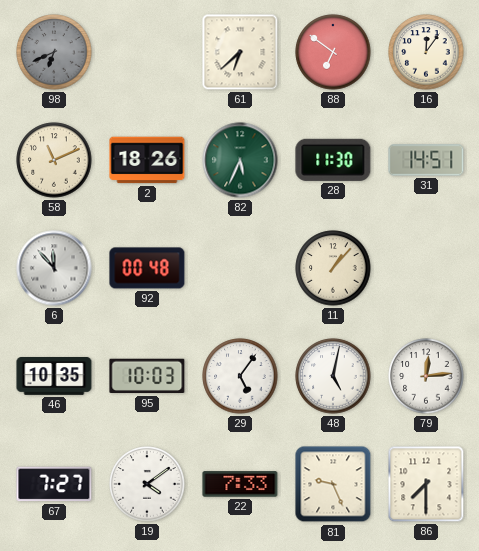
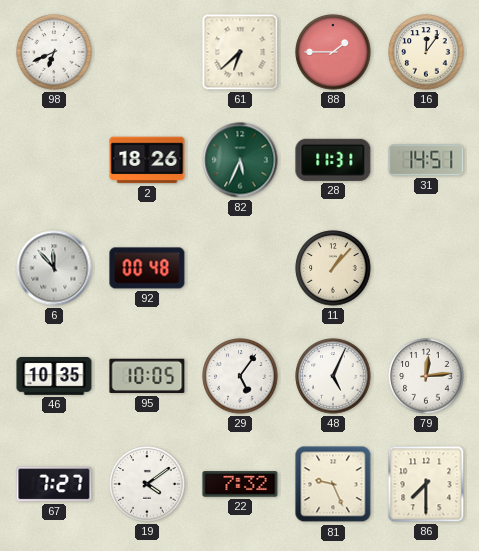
98 dial: grey -> white (54, 52)
88: 6:51 -> 1:45 (333, 52)
58: 11:11 -> none (54, 160)
28: 11:30 -> 11:31 (333, 160)
95: 10:03 -> 10:05 (147, 376)
48: 5:02 -> 5:04 (333, 376)
22: 7:33 -> 7:32 (240, 484)
